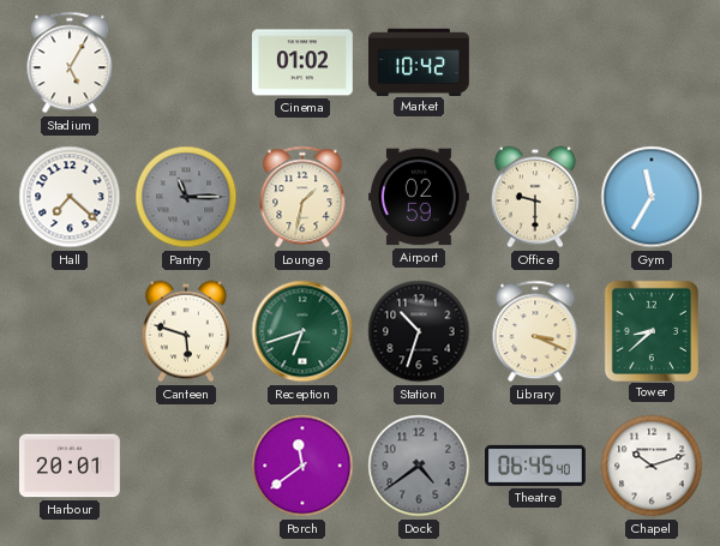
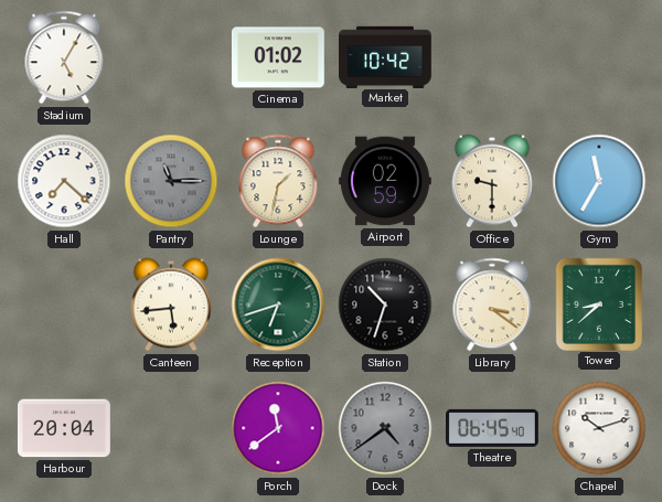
Canteen: 5:48 -> 5:44 (171, 305)
Library: 3:19 -> 3:21 (492, 305)
Harbour: 20:01 -> 20:04 (64, 428)
